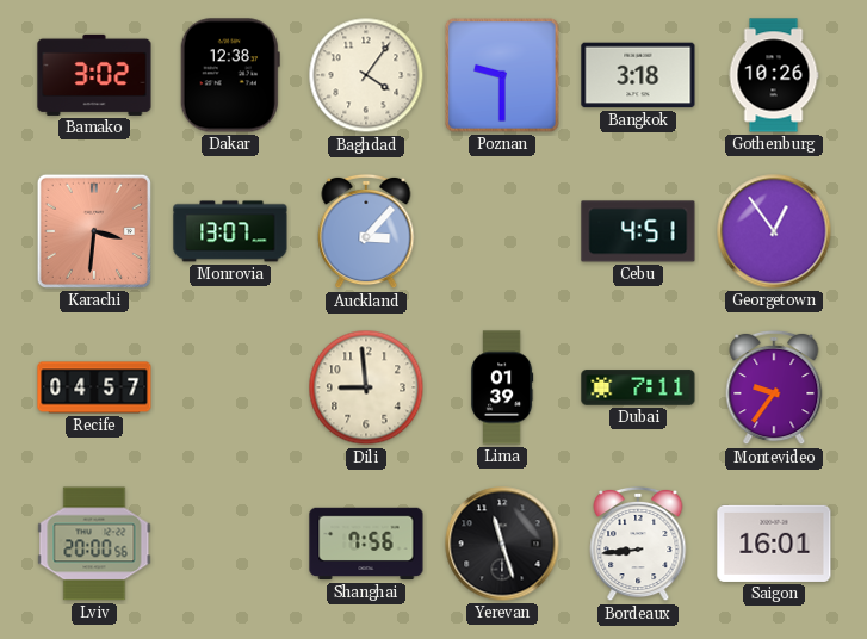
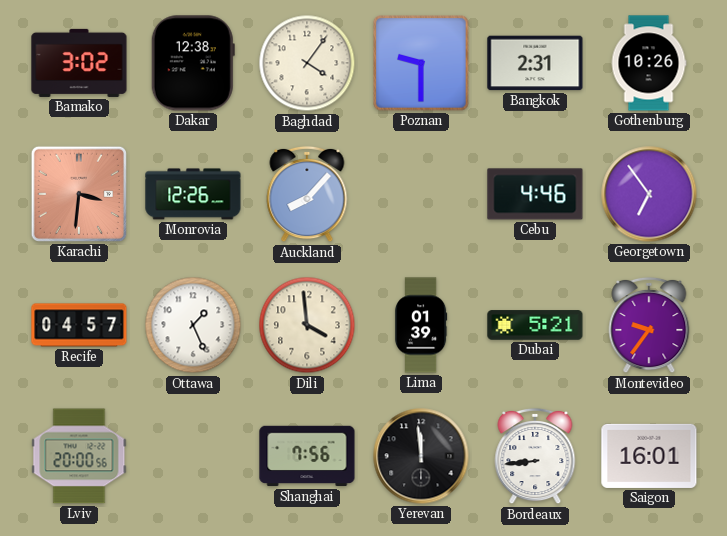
Bangkok: 3:18 -> 2:31 (535, 63)
Monrovia: 13:07 -> 12:26 (193, 194)
Auckland: 3:07 -> 8:07 (307, 194)
Cebu: 4:51 -> 4:46 (535, 194)
Georgetown: 12:54 -> 6:54 (649, 194)
Ottawa: none -> 1:26 (193, 325)
Dili: 8:59 -> 3:59 (307, 325)
Dubai: 7:11 -> 5:21 (535, 325)
Yerevan: 11:27 -> 11:59 (421, 456)
